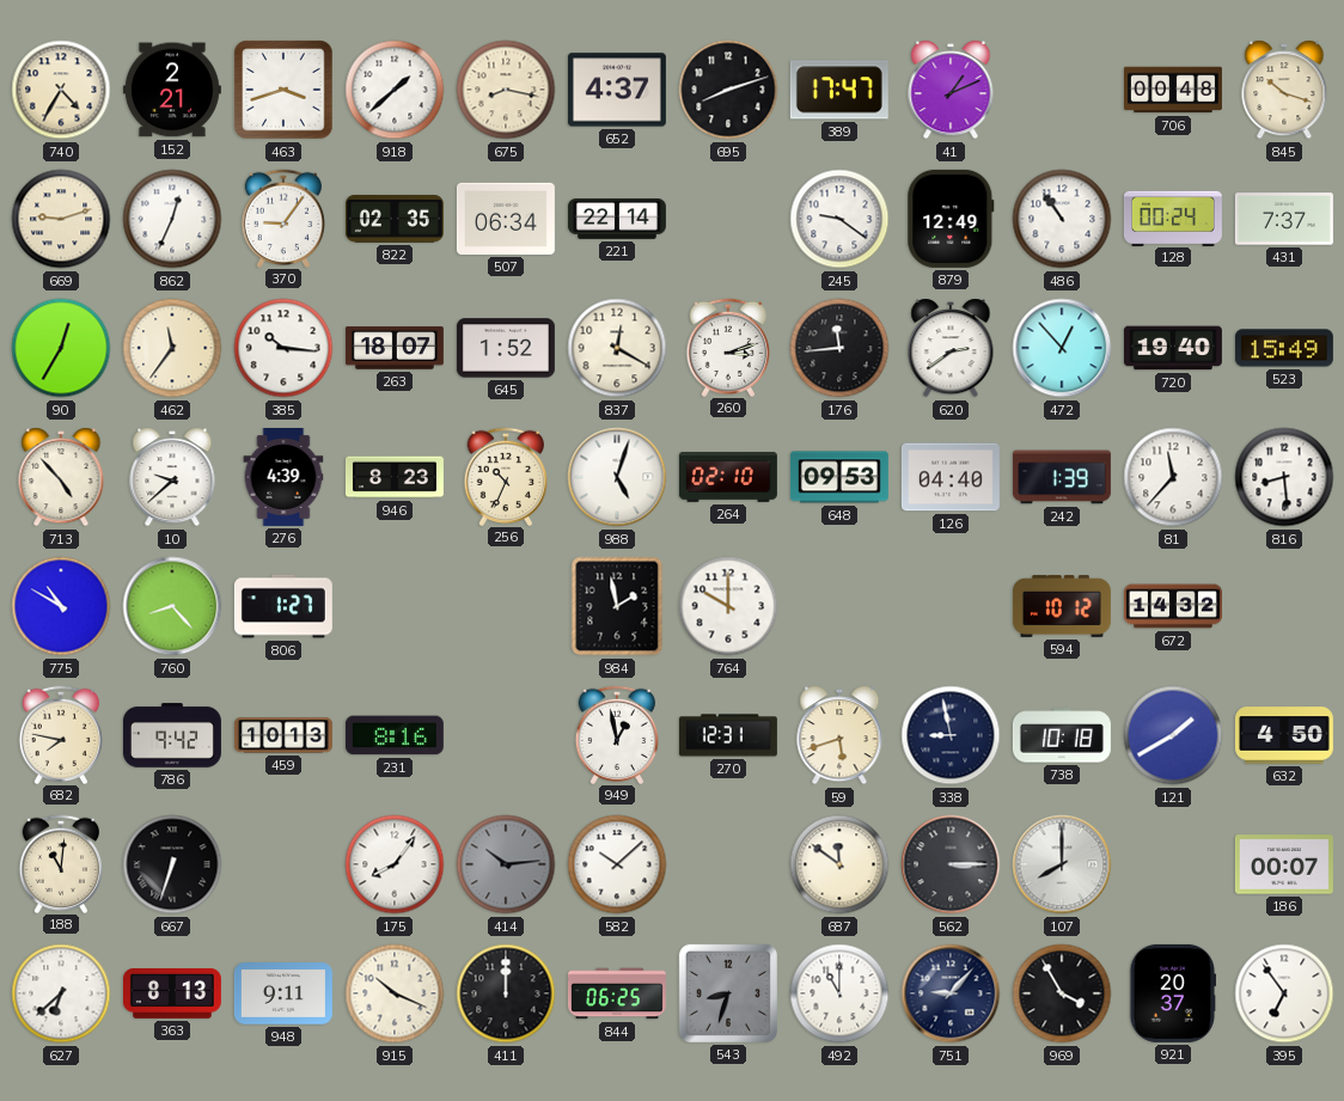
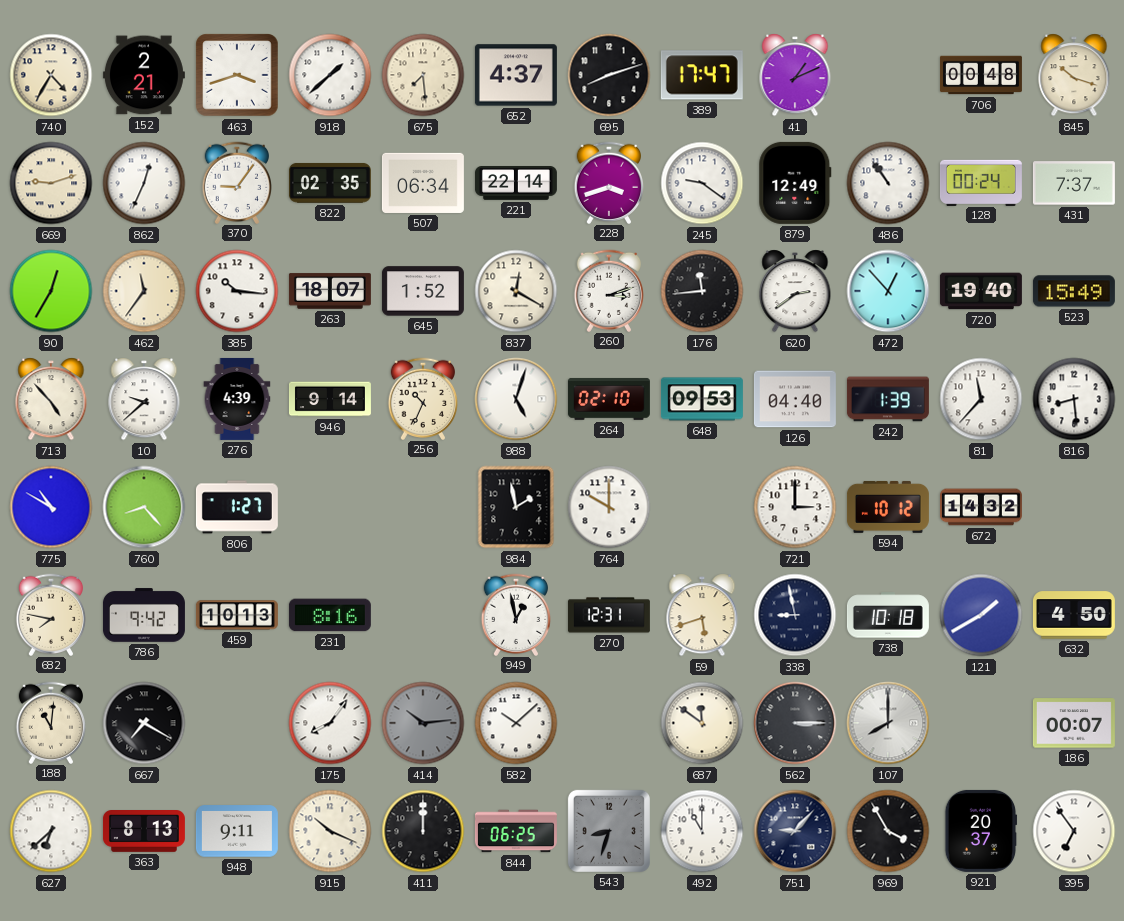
675: 8:17 -> 7:29 (423, 75)
228: none -> 3:42 (609, 182)
946: 8:23 -> 9:14 (330, 399)
721: none -> 3:00 (795, 507)
667: 6:33 -> 7:20 (144, 723)
